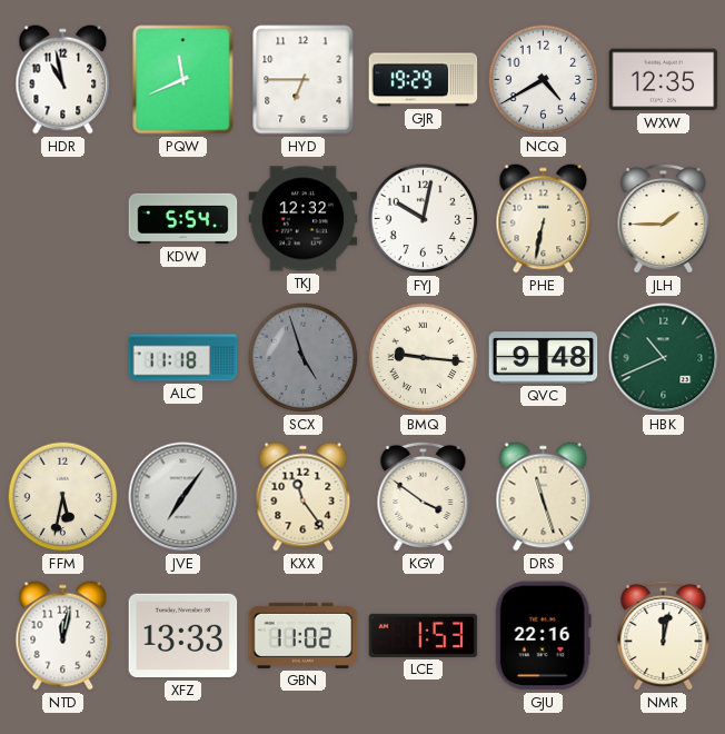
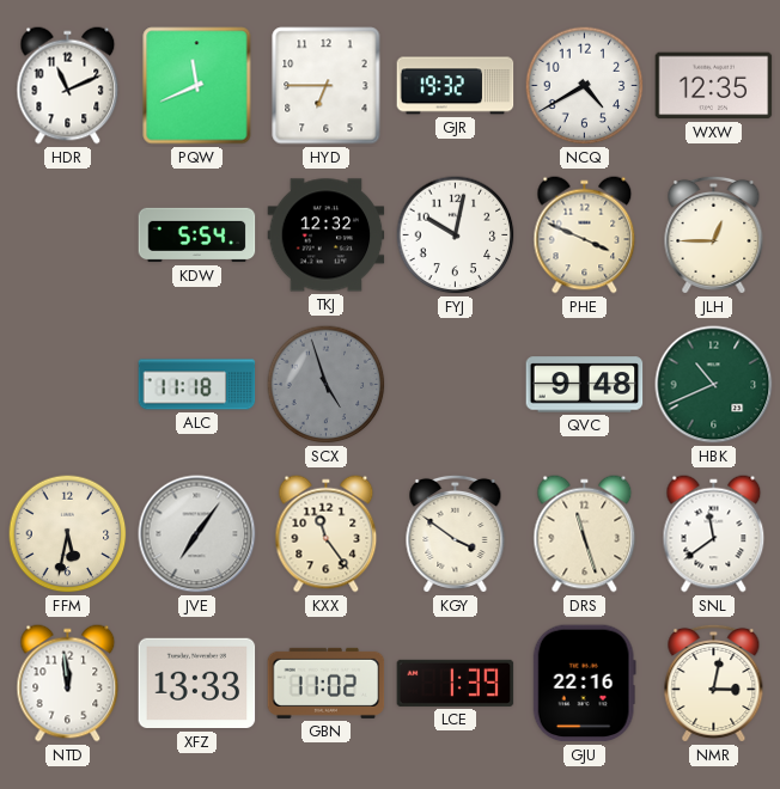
HDR: 10:58 -> 11:11 (68, 86)
GJR: 19:29 -> 19:32 (456, 86)
PHE: 6:32 -> 3:49 (585, 236)
JLH: 1:45 -> 12:45 (714, 234)
BMQ: 9:16 -> none (424, 358)
SNL: none -> 11:39 (714, 534)
NTD: 12:02 -> 11:59 (68, 684)
LCE: 1:53 -> 1:39 (456, 683)
NMR: 12:02 -> 3:02 (714, 683)
